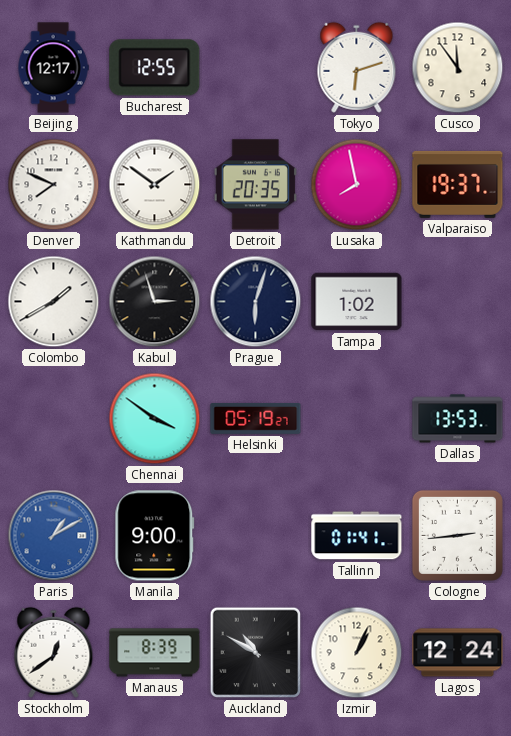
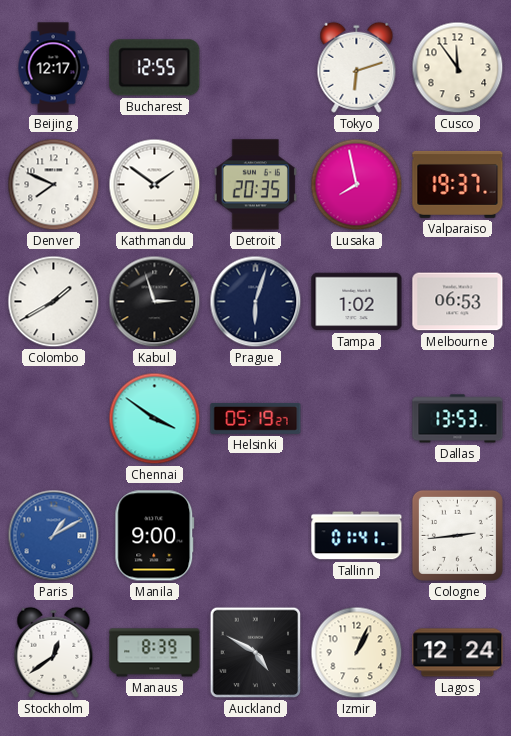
Melbourne: none -> 06:53 (458, 302)
Auckland: 10:50 -> 4:50 (256, 653)
